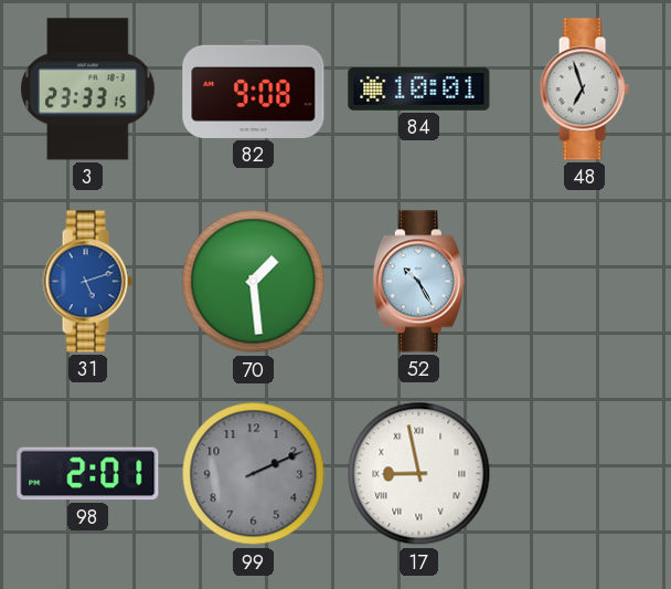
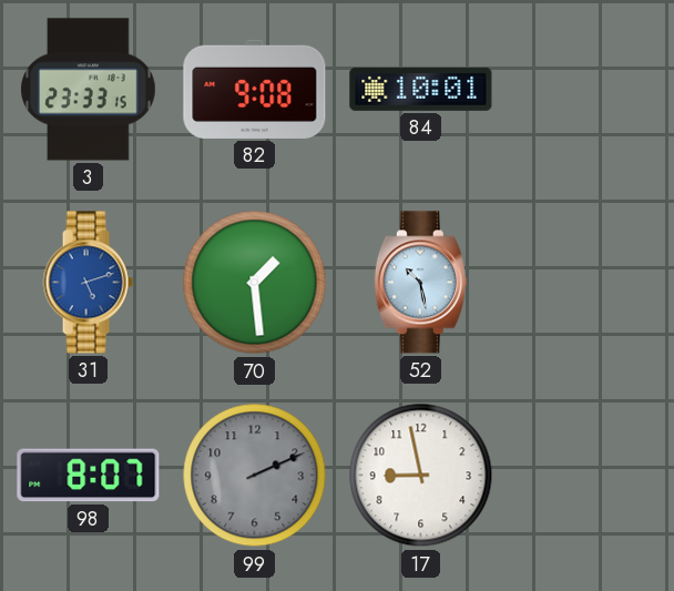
48: 6:57 -> none (584, 90)
52: 10:25 -> 10:28 (420, 283)
98: 2:01 -> 8:07 (89, 476)
17 numerals: Roman -> Arabic (421, 476)
